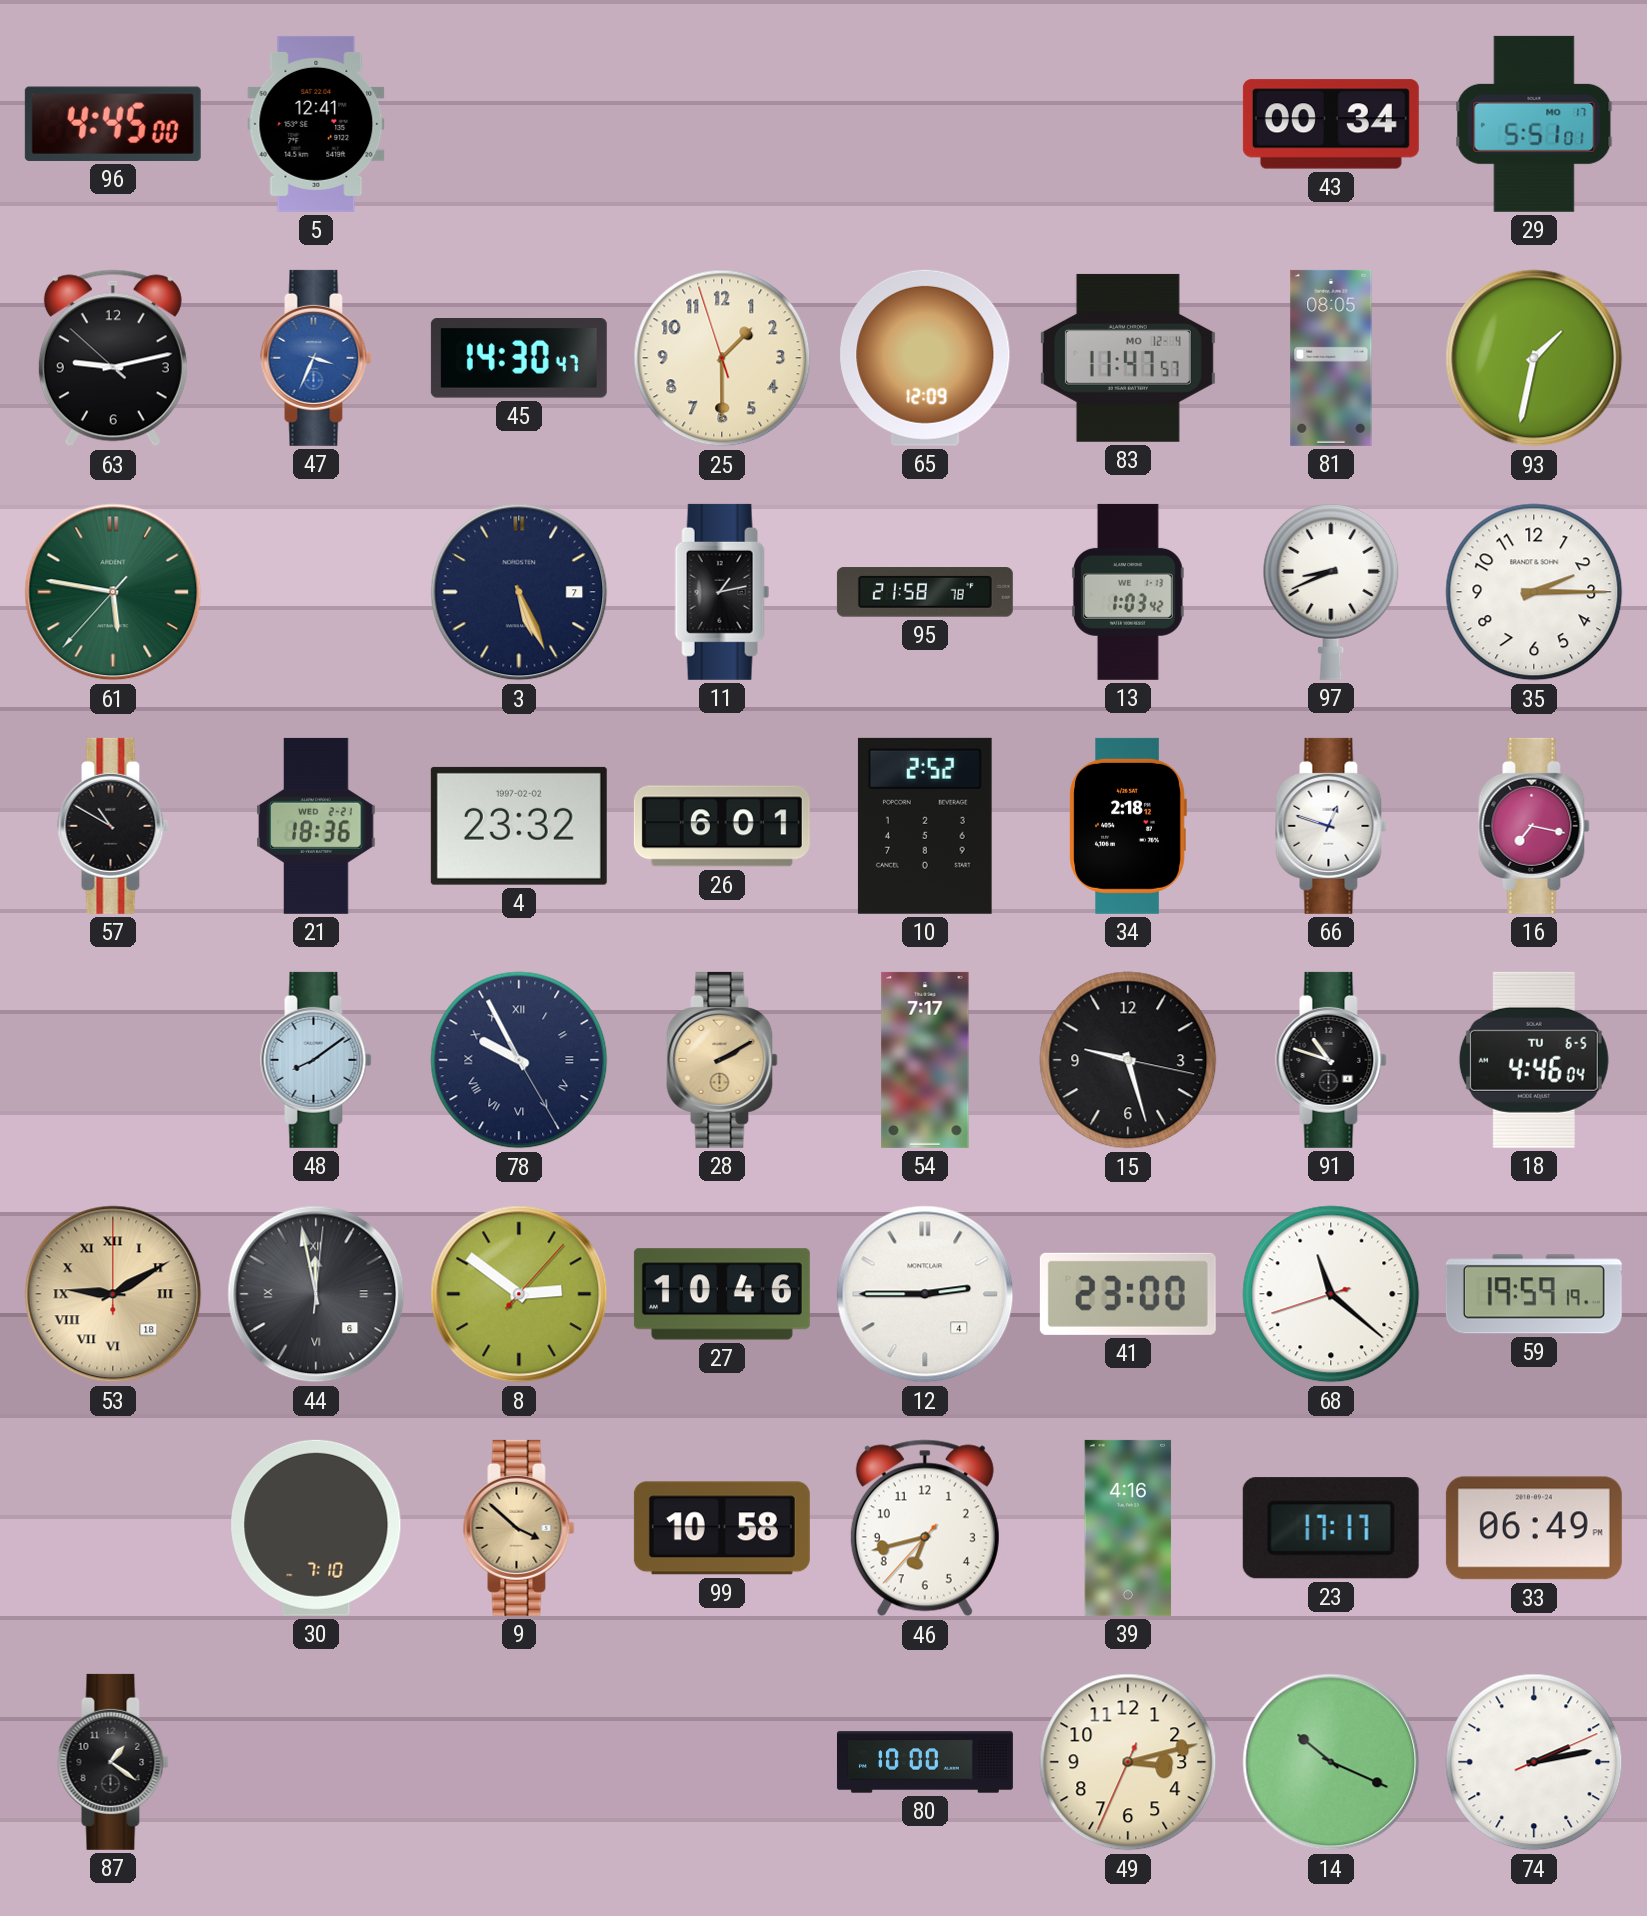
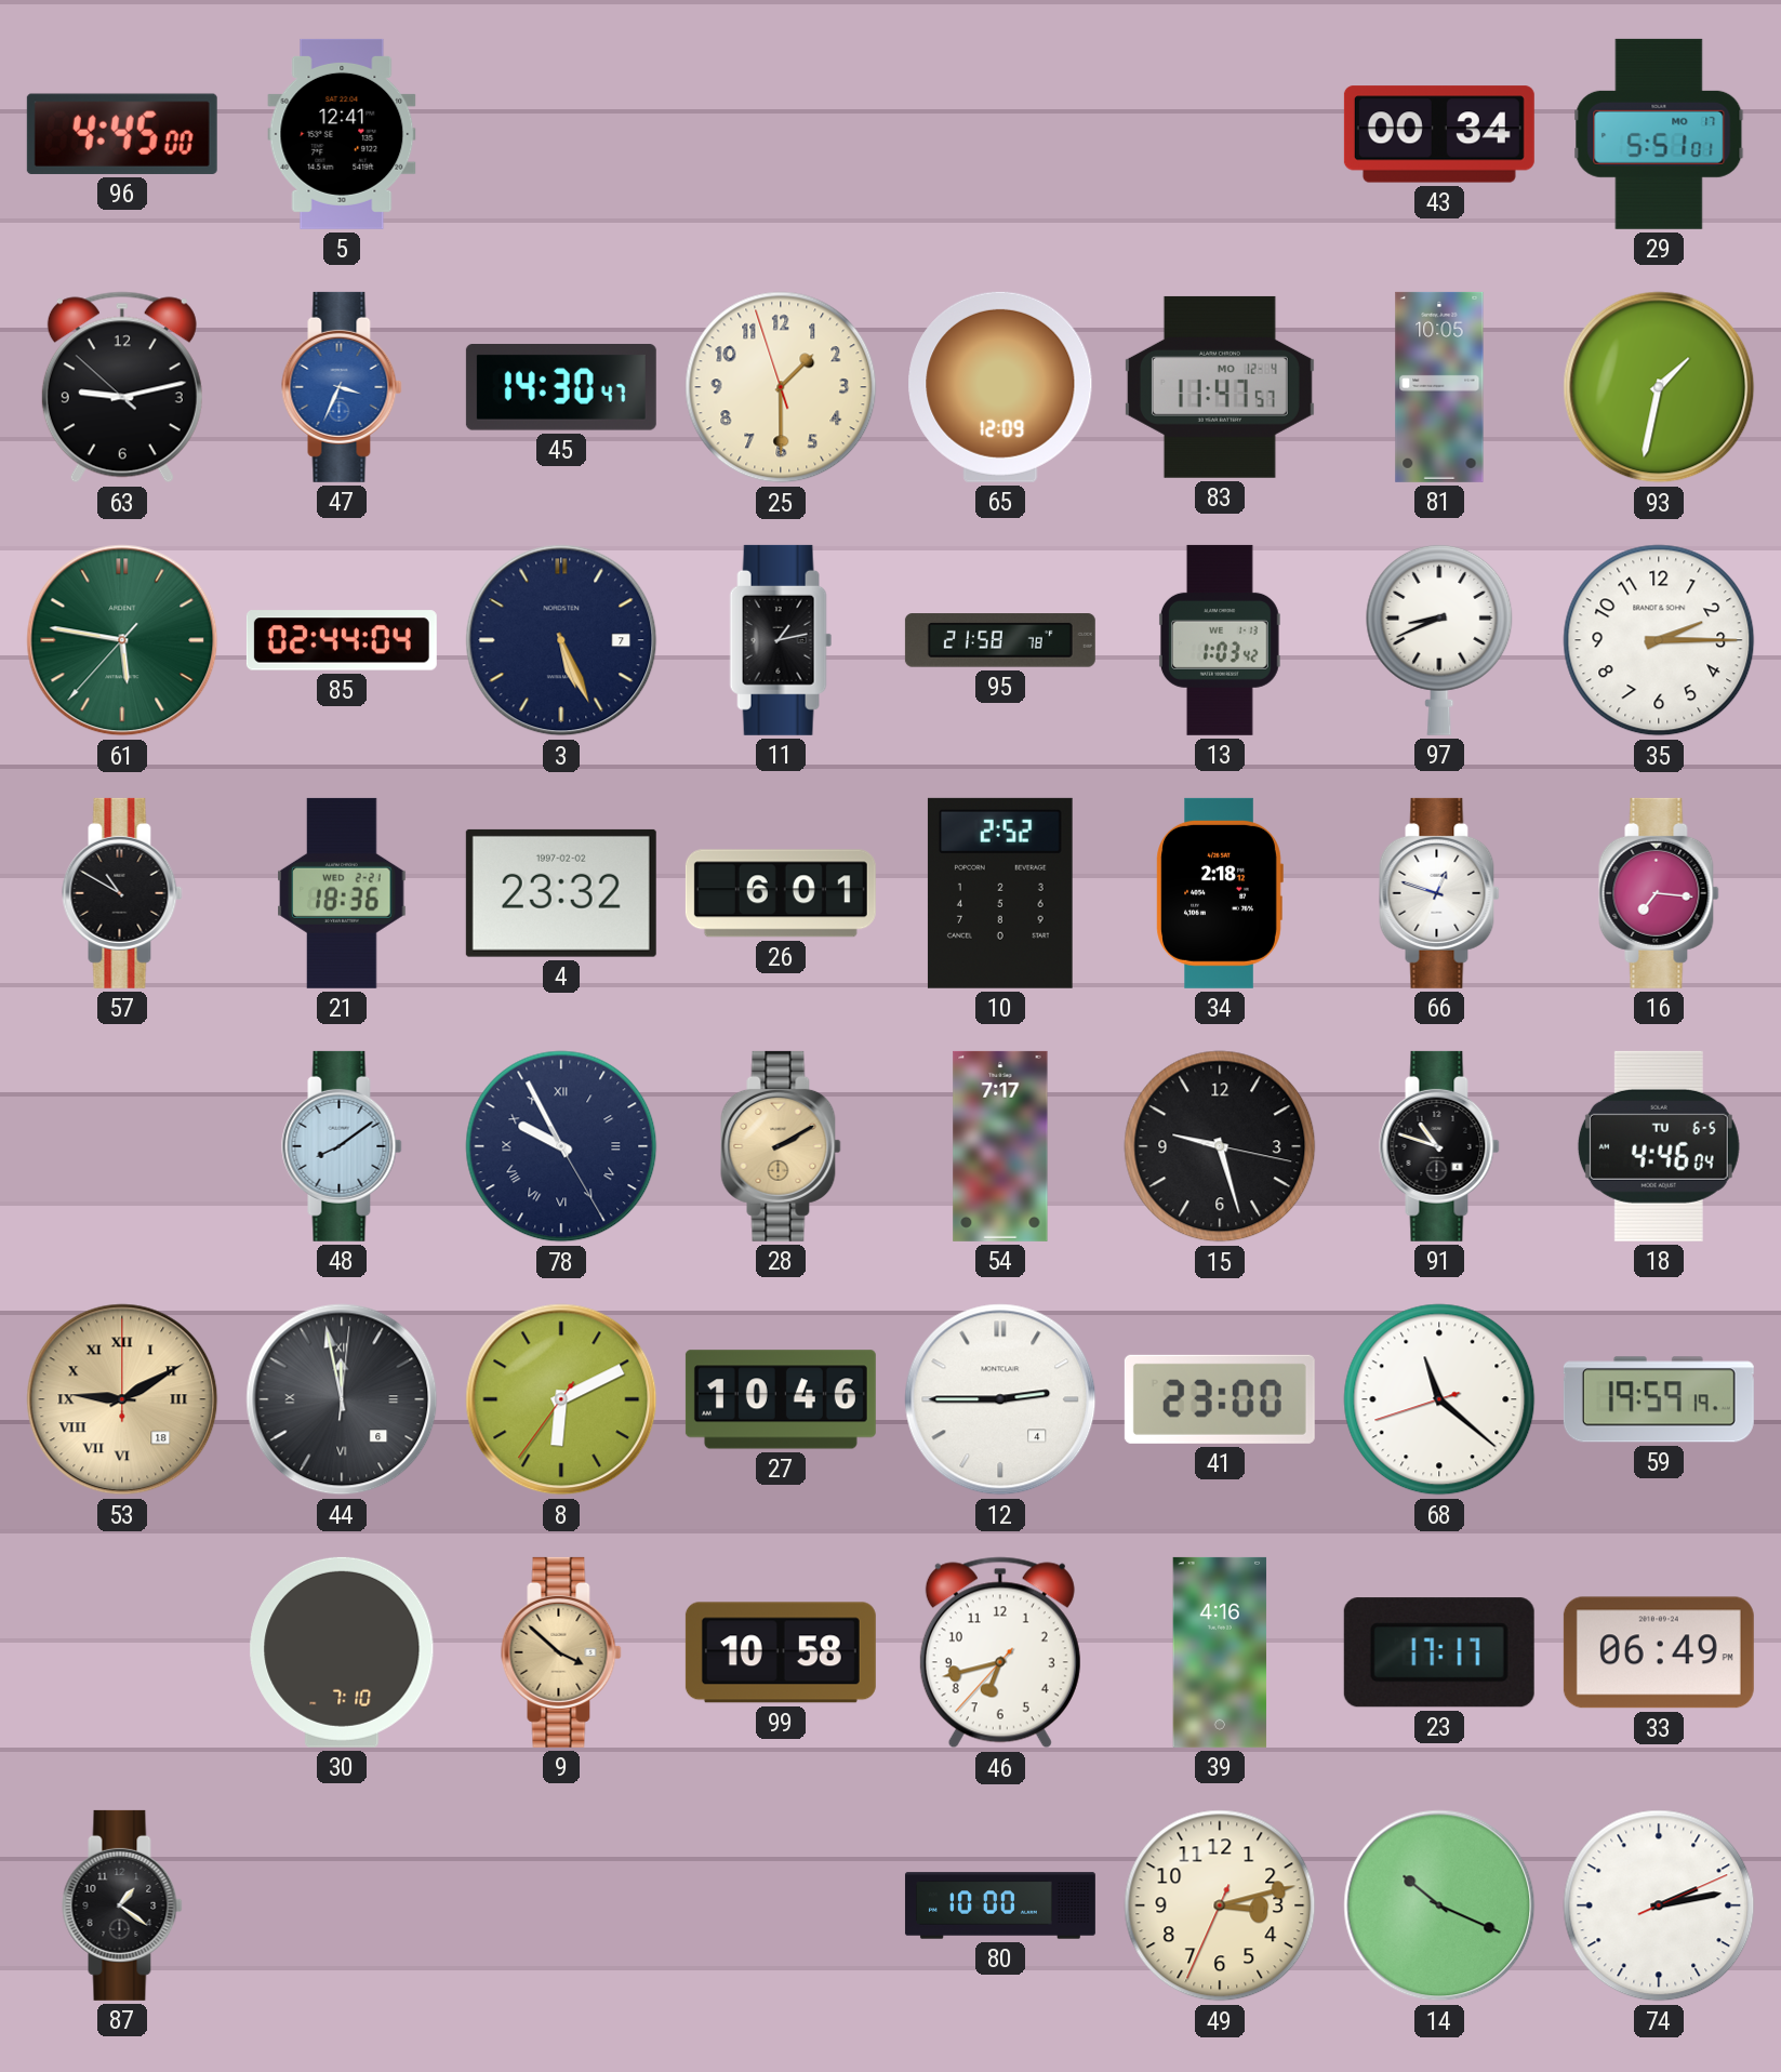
81: 08:05 -> 10:05 (1439, 387)
85: none -> 02:44 (342, 640)
16: 7:17 -> 7:16 (1659, 893)
8: 2:51 -> 6:10 (561, 1399)
